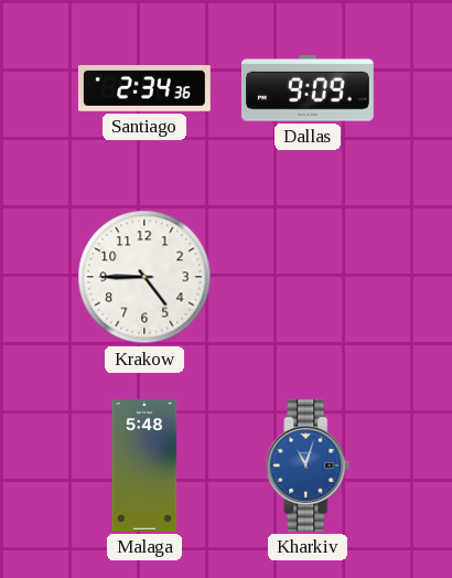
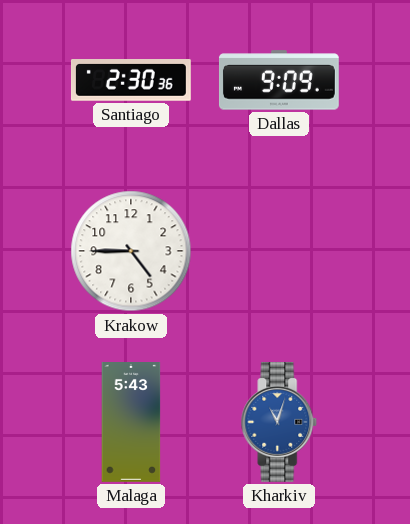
Santiago: 2:34 -> 2:30 (131, 81)
Malaga: 5:48 -> 5:43 (131, 423)
